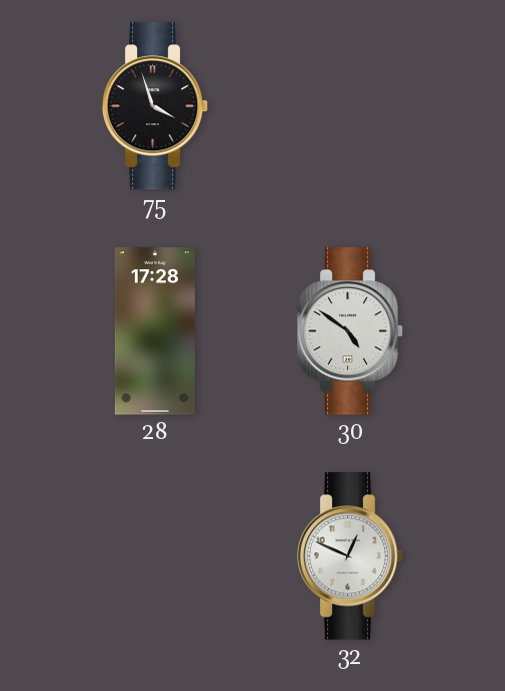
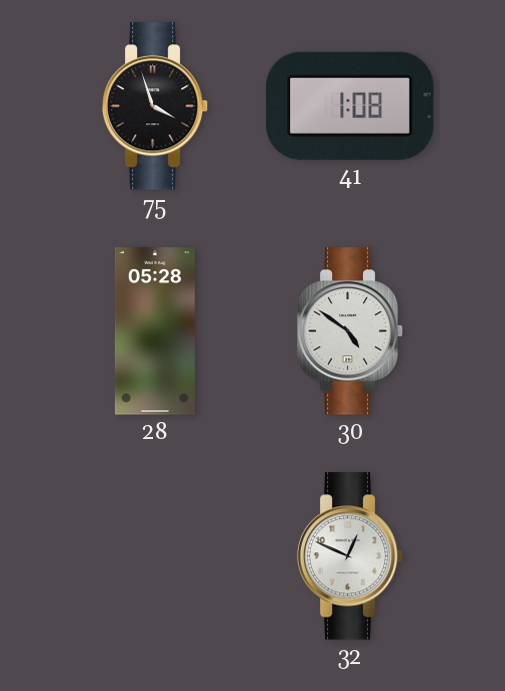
41: none -> 1:08 (350, 106)
28: 17:28 -> 05:28 (155, 331)
